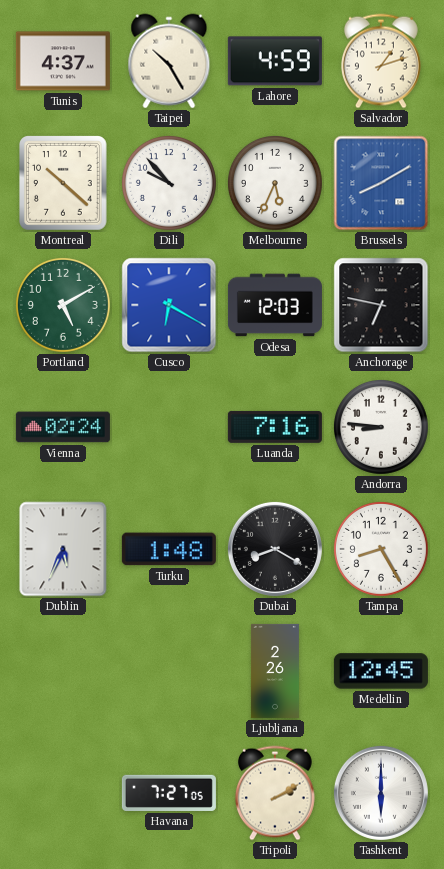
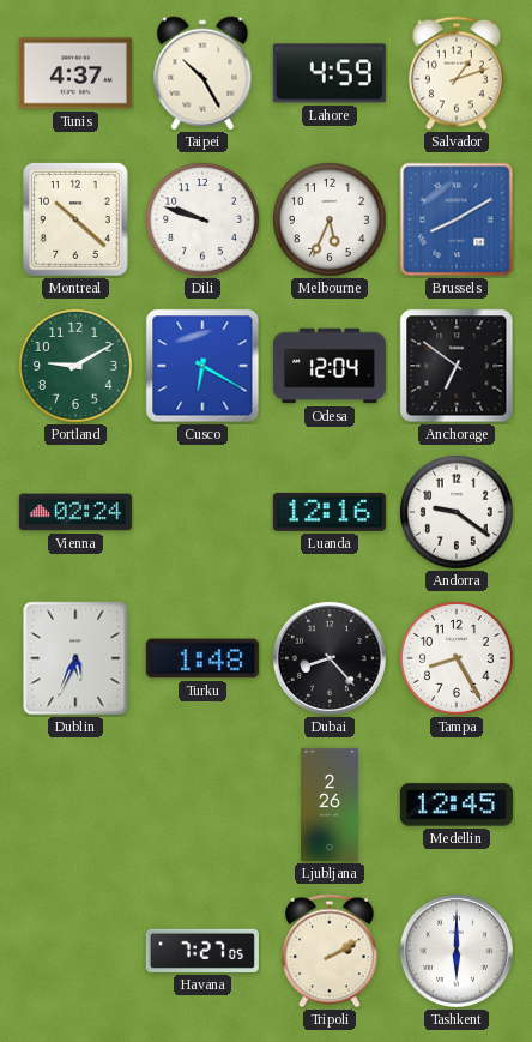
Dili: 9:53 -> 9:48 (202, 219)
Portland: 5:10 -> 9:10 (75, 366)
Odesa: 12:03 -> 12:04 (330, 366)
Anchorage: 6:47 -> 6:51 (457, 366)
Luanda: 7:16 -> 12:16 (330, 512)
Andorra: 8:46 -> 9:21 (457, 512)
Dubai: 8:20 -> 8:23 (330, 658)
